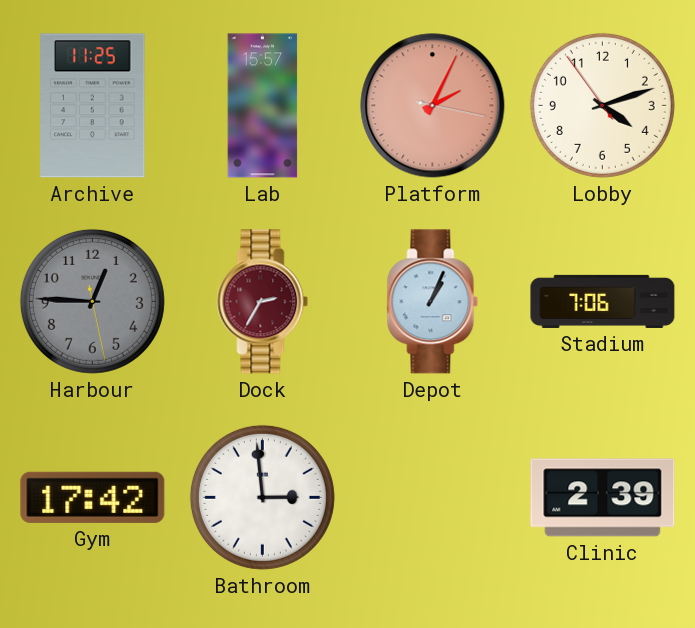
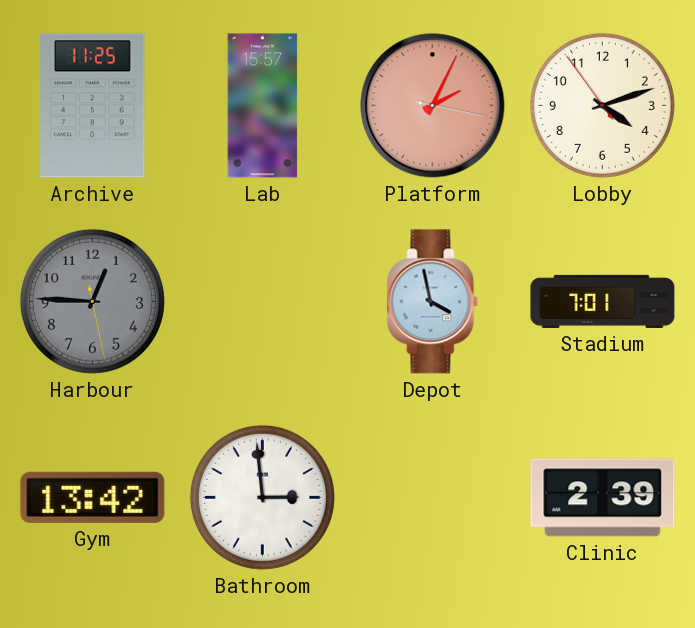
Dock: 2:35 -> none (263, 302)
Depot: 1:04 -> 3:58 (433, 302)
Stadium: 7:06 -> 7:01 (603, 301)
Gym: 17:42 -> 13:42 (93, 497)
